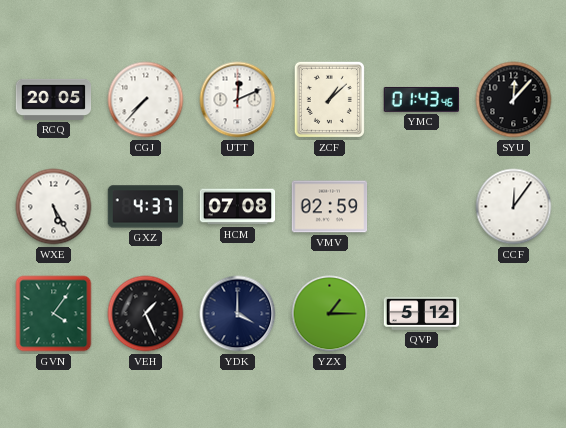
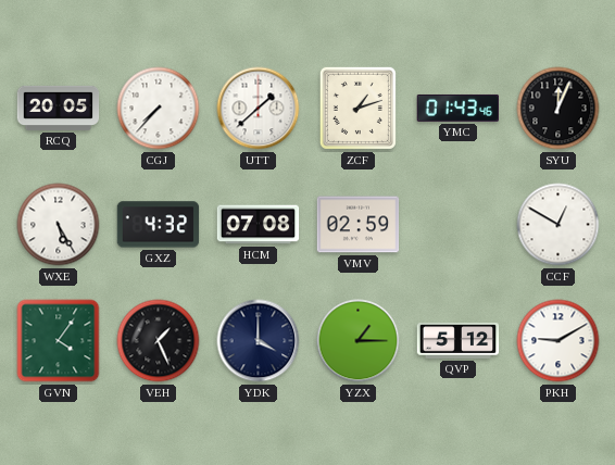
UTT: 12:11 -> 1:38 (259, 109)
ZCF: 1:08 -> 1:12 (357, 108)
SYU: 12:07 -> 12:04 (558, 109)
GXZ: 4:37 -> 4:32 (159, 225)
CCF: 12:06 -> 12:50 (558, 225)
PKH: none -> 9:10 (558, 341)
